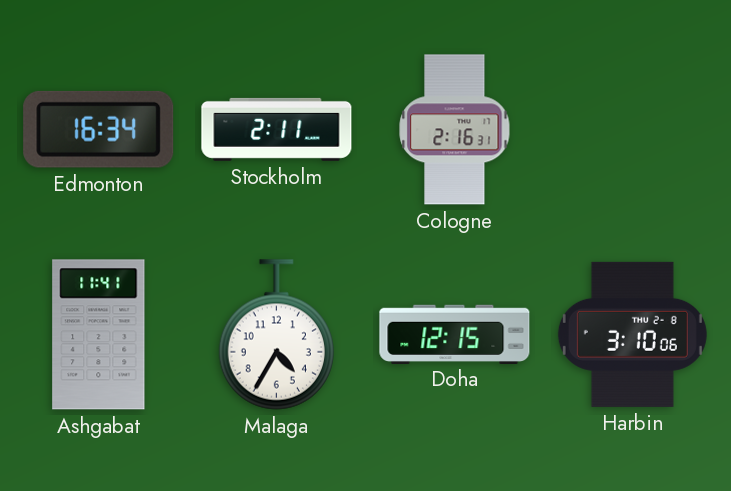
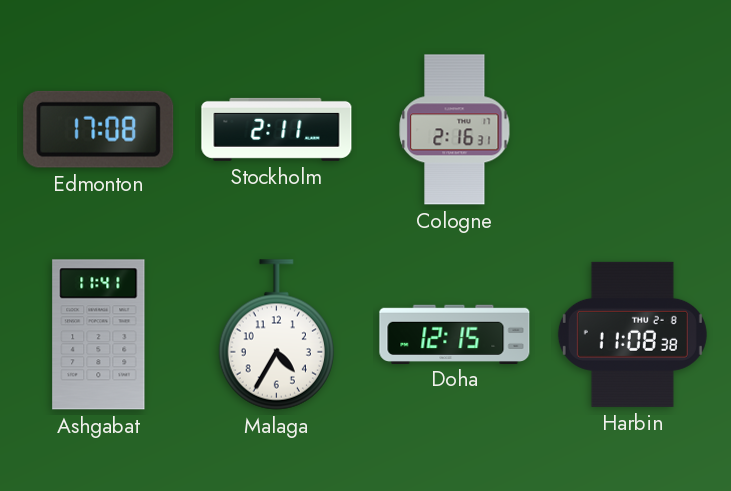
Edmonton: 16:34 -> 17:08 (99, 129)
Harbin: 3:10 -> 11:08 (632, 334)
